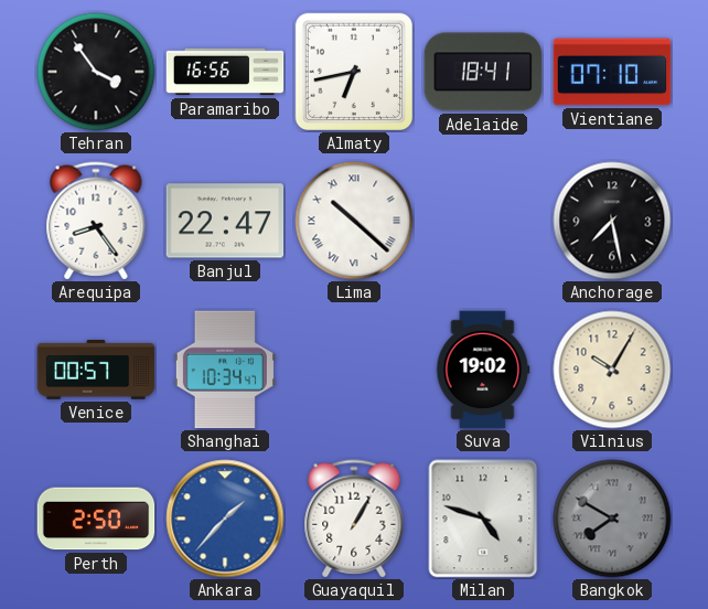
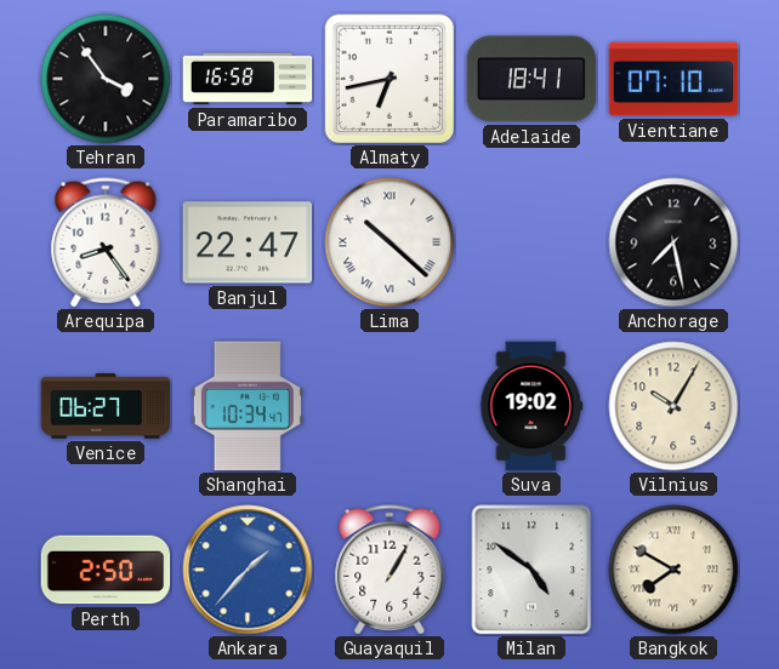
Paramaribo: 16:56 -> 16:58 (248, 79)
Venice: 00:57 -> 06:27 (106, 406)
Milan: 4:48 -> 4:51 (531, 570)
Bangkok dial: grey -> cream (673, 570)
